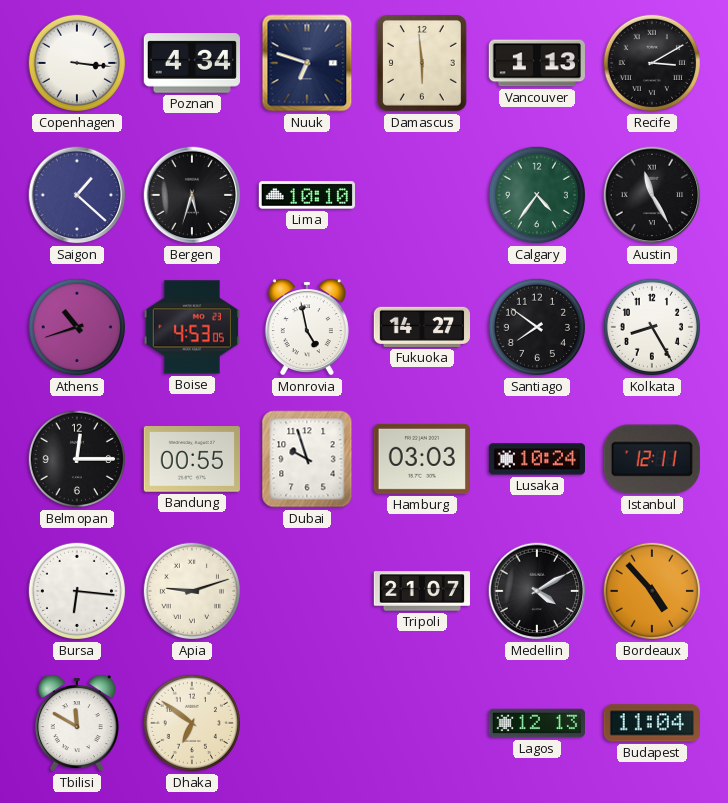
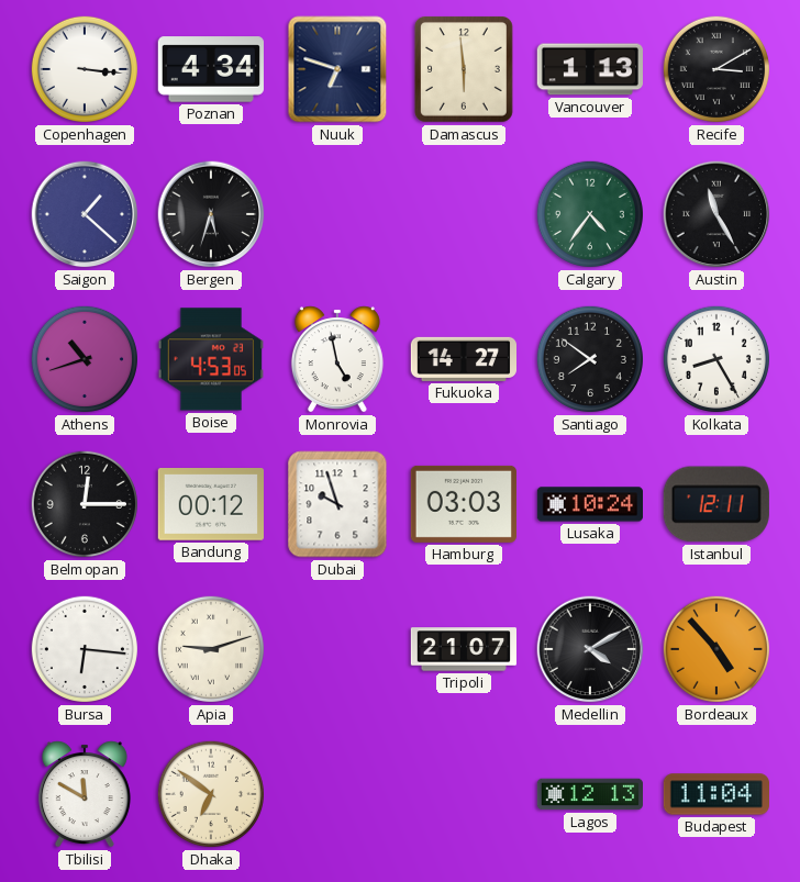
Lima: 10:10 -> none (306, 195)
Bandung: 00:55 -> 00:12 (211, 505)
